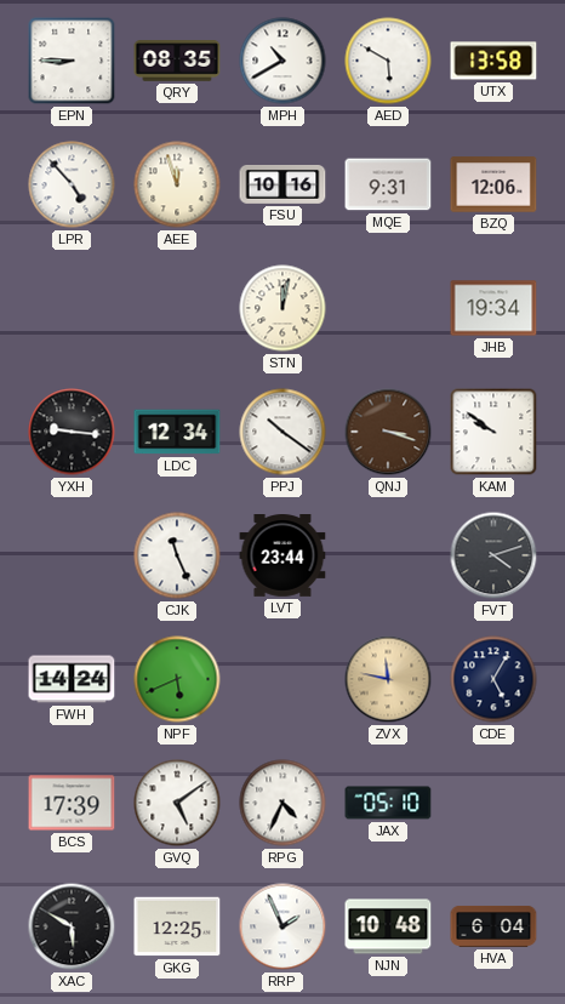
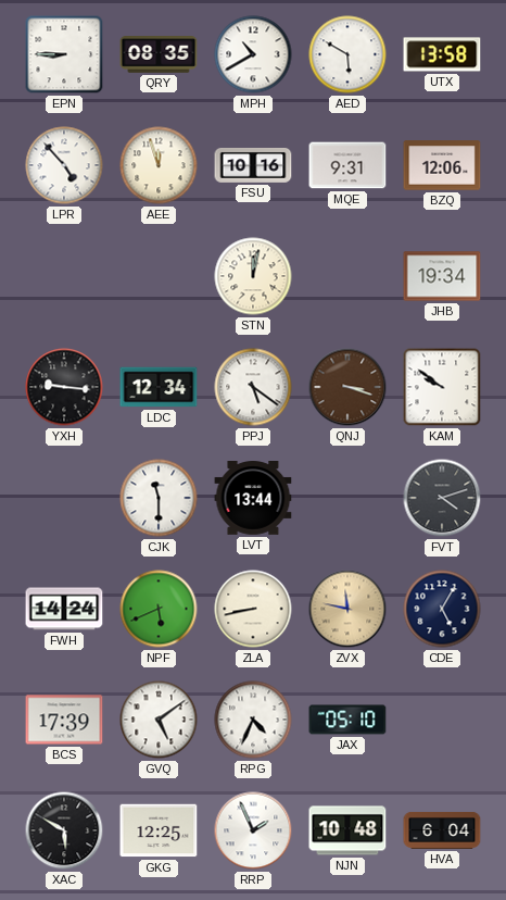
PPJ: 10:21 -> 5:21 (253, 387)
CJK: 11:26 -> 11:30 (159, 498)
LVT: 23:44 -> 13:44 (253, 499)
ZLA: none -> 8:43 (253, 609)
